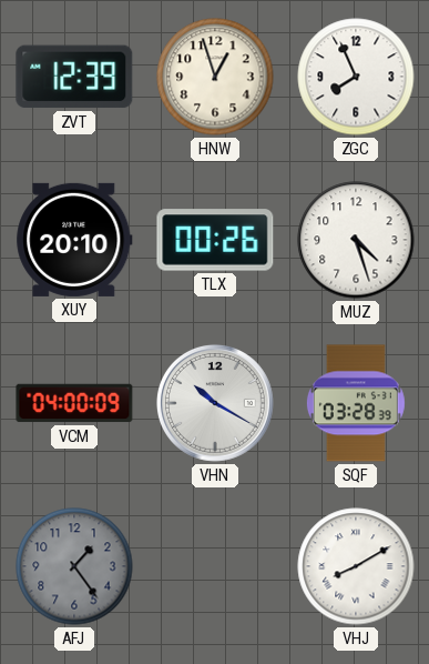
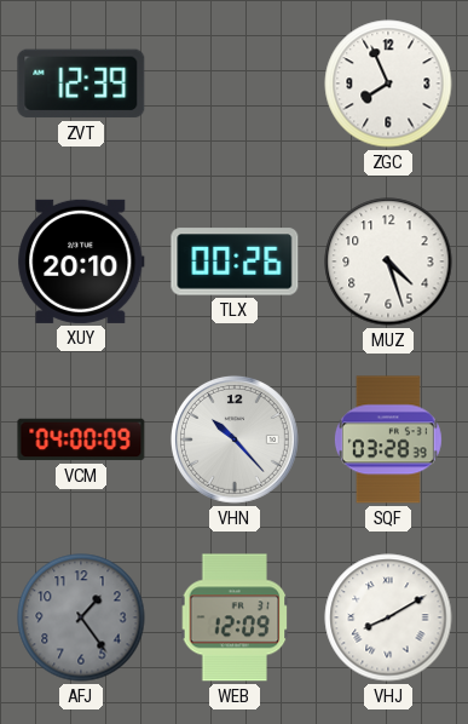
HNW: 12:57 -> none (215, 77)
VHN: 10:20 -> 10:23 (235, 439)
WEB: none -> 12:09 (235, 617)
